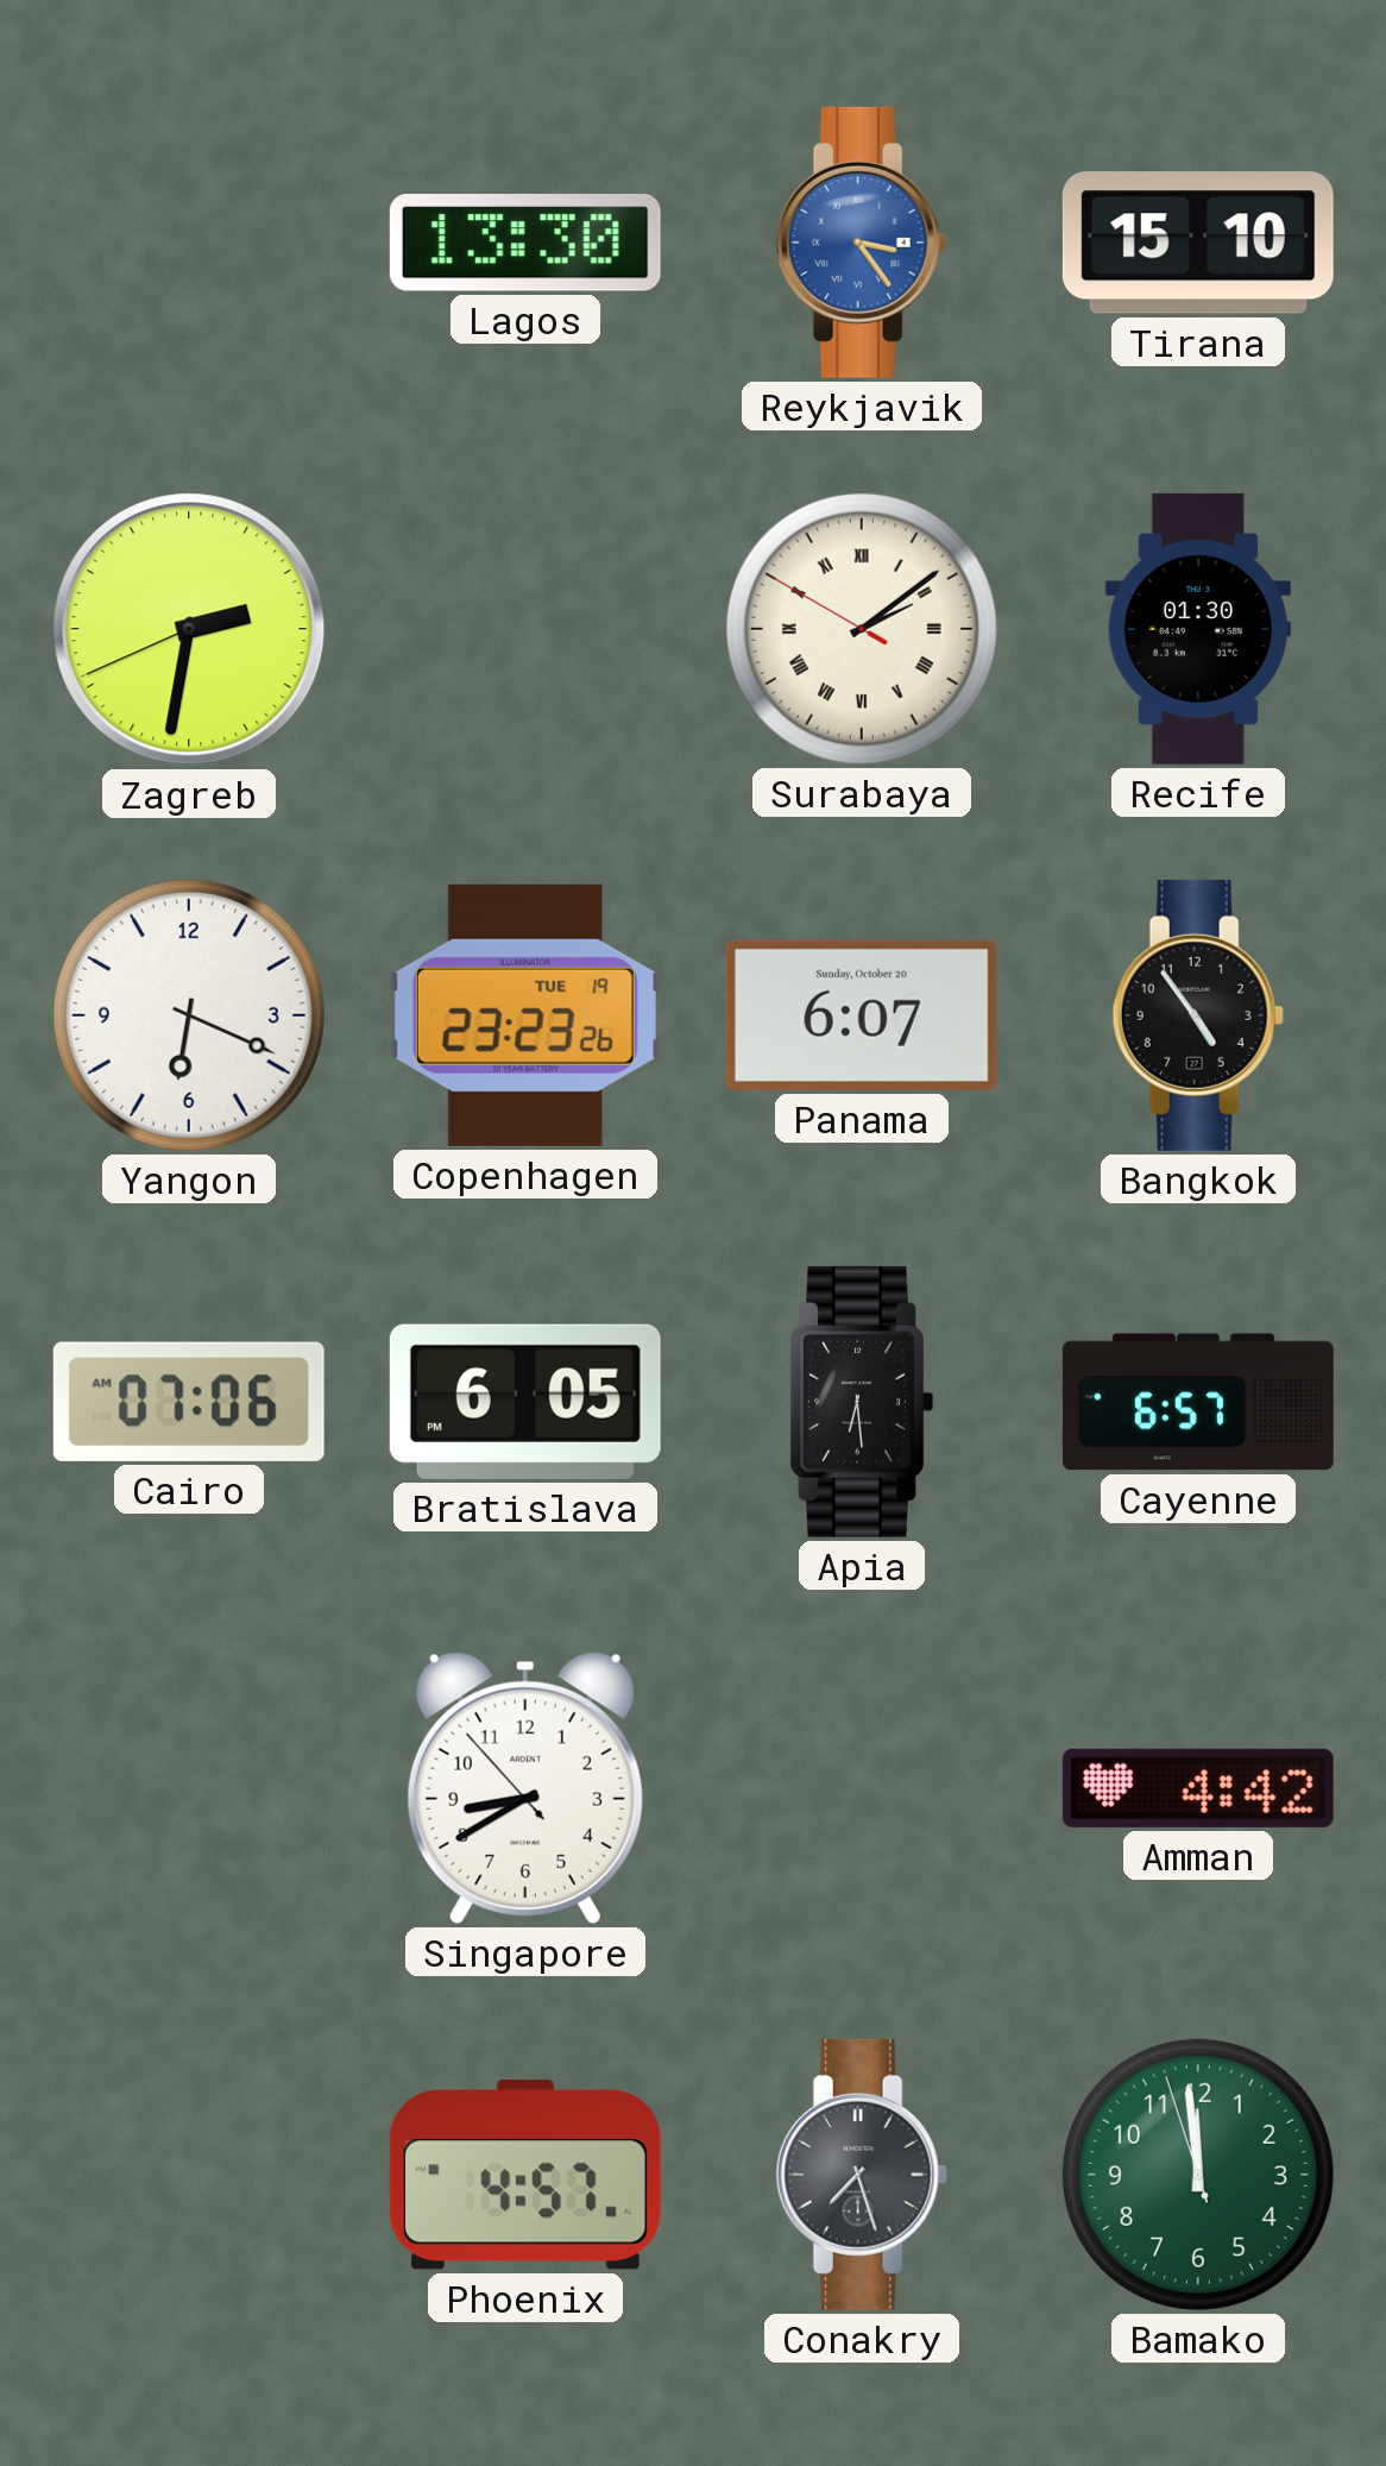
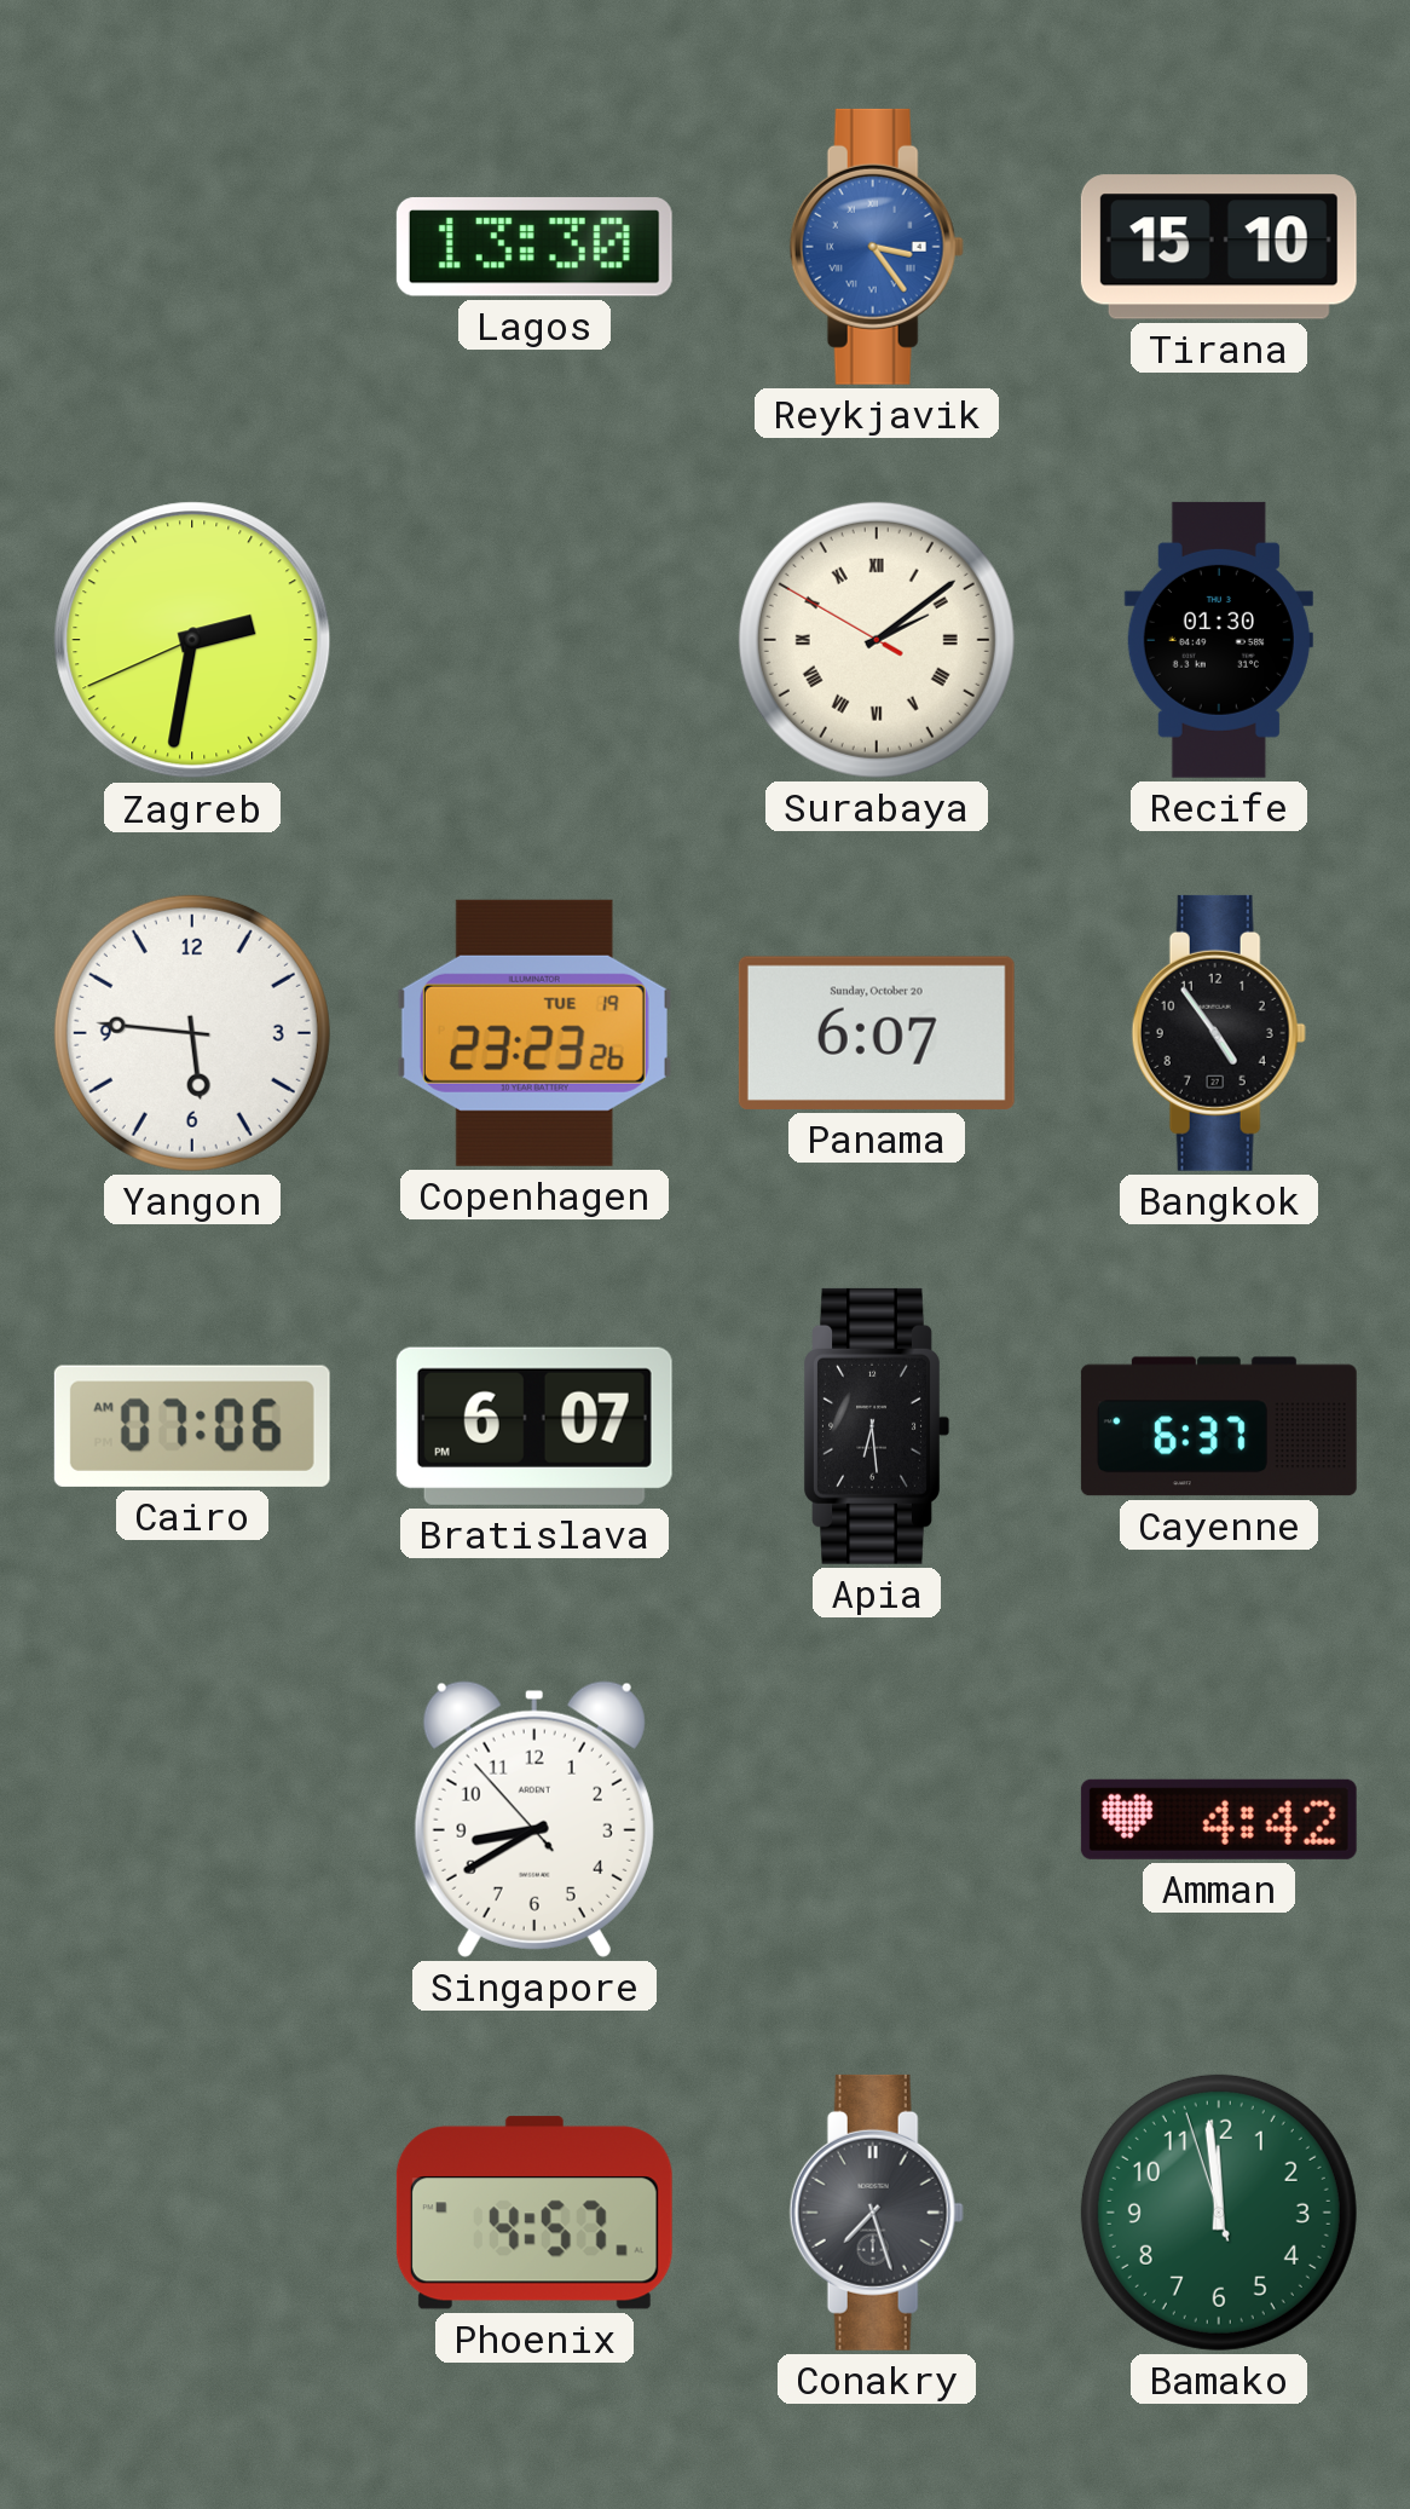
Yangon: 6:19 -> 5:46 (192, 1033)
Bratislava: 6:05 -> 6:07 (534, 1426)
Cayenne: 6:57 -> 6:37 (1219, 1426)
